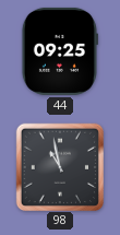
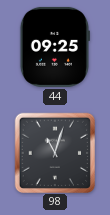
98: 10:58 -> 11:03 (54, 152)
